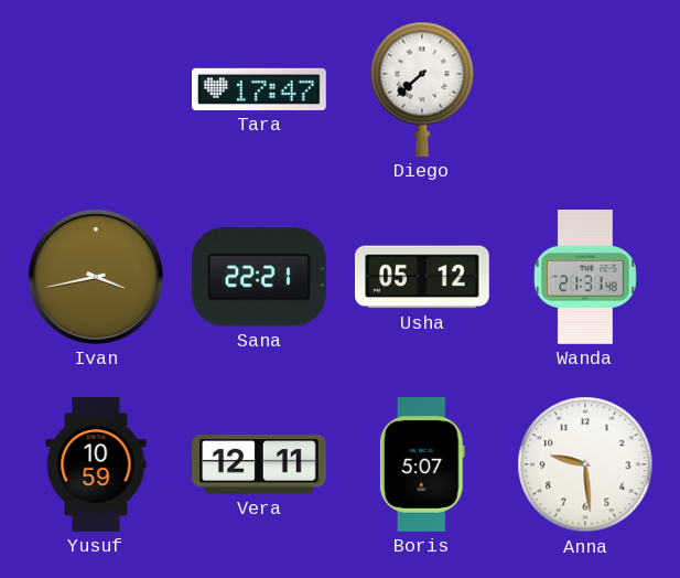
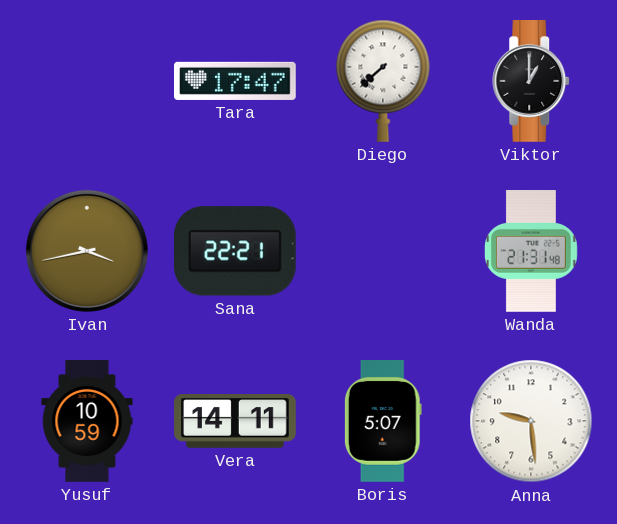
Viktor: none -> 1:00 (532, 82)
Usha: 05:12 -> none (423, 277)
Vera: 12:11 -> 14:11 (235, 421)
